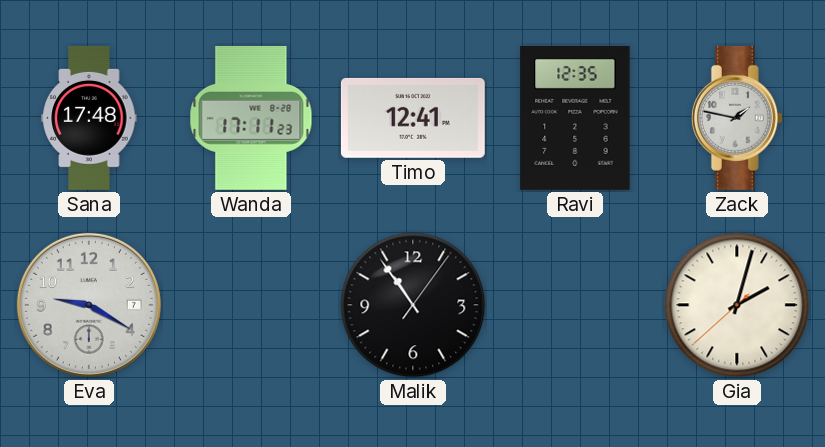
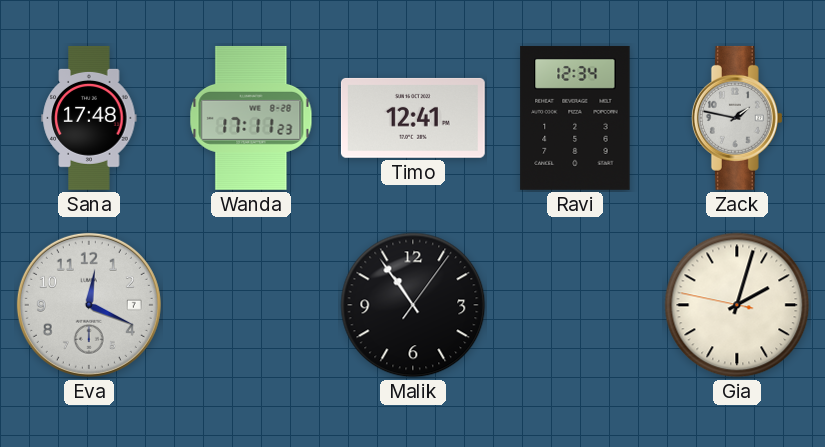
Ravi: 12:35 -> 12:34 (575, 118)
Eva: 9:20 -> 12:19 (89, 305)
Gia: 2:02:38 -> 2:02:47 (737, 305)
